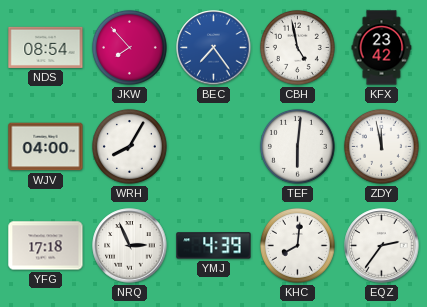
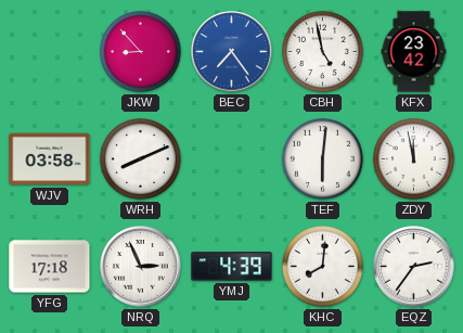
NDS: 08:54 -> none (46, 47)
JKW: 7:53 -> 8:53 (140, 51)
WJV: 04:00 -> 03:58 (50, 159)
WRH: 8:05 -> 8:11 (140, 158)
